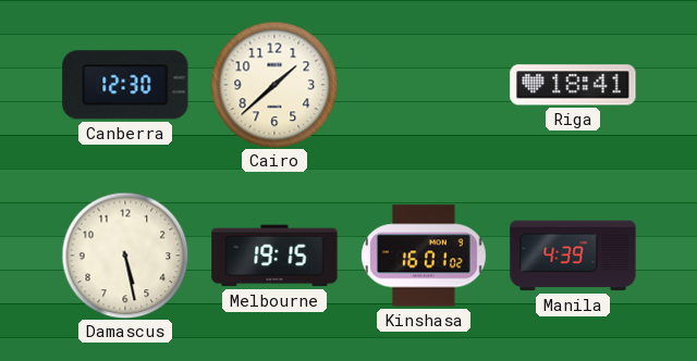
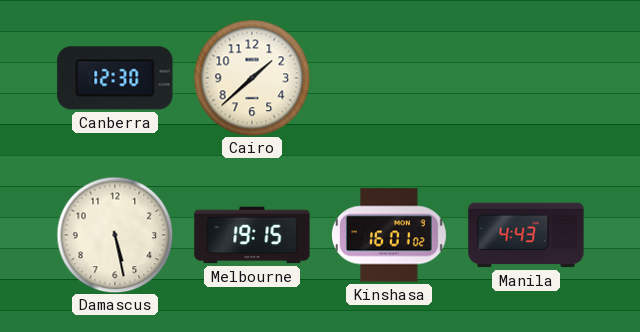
Riga: 18:41 -> none (573, 85)
Manila: 4:39 -> 4:43 (526, 235)
